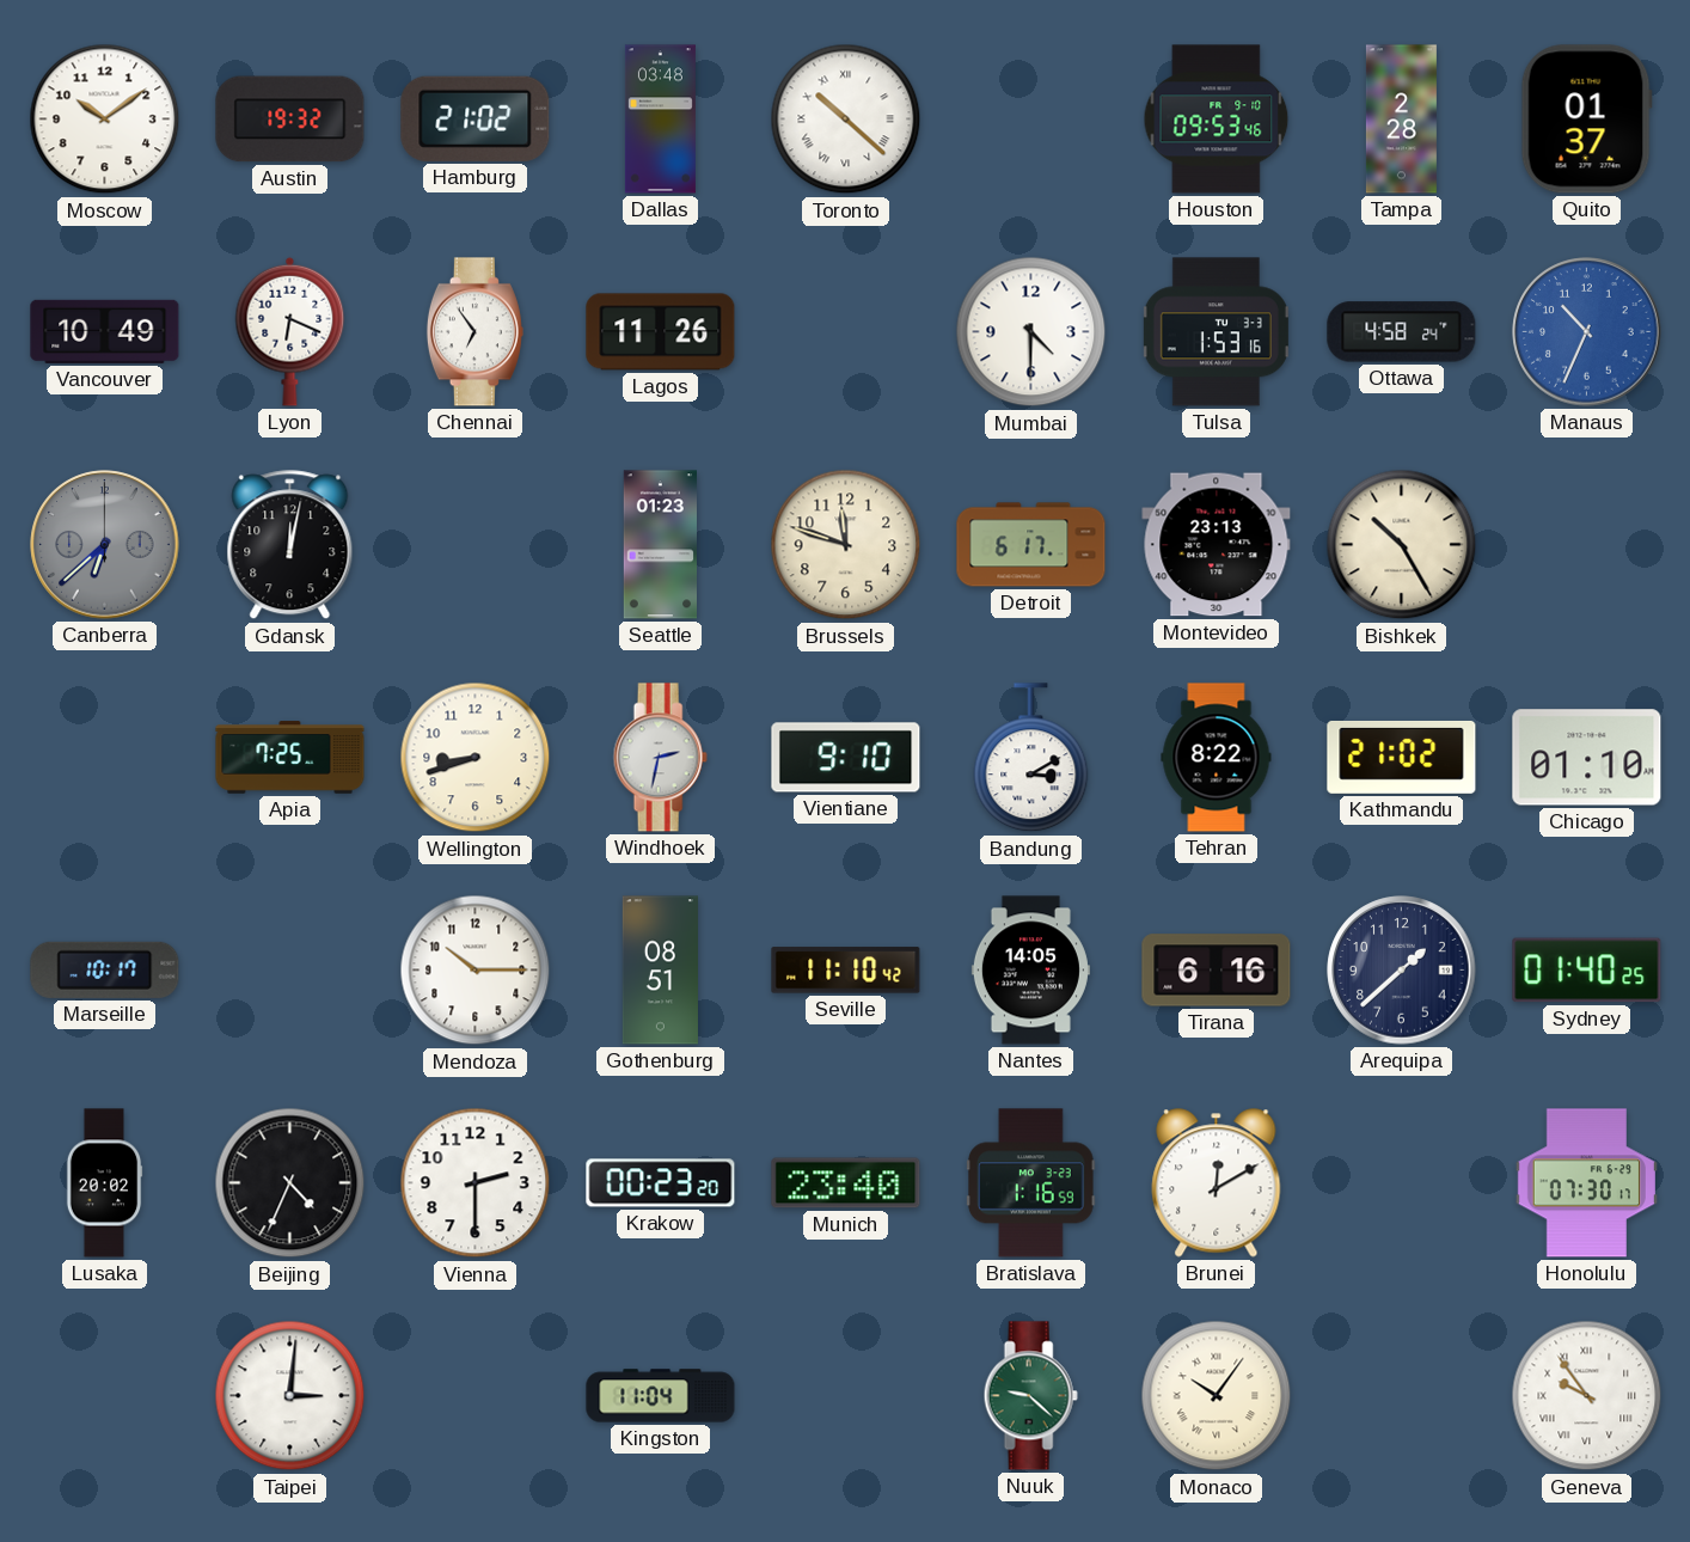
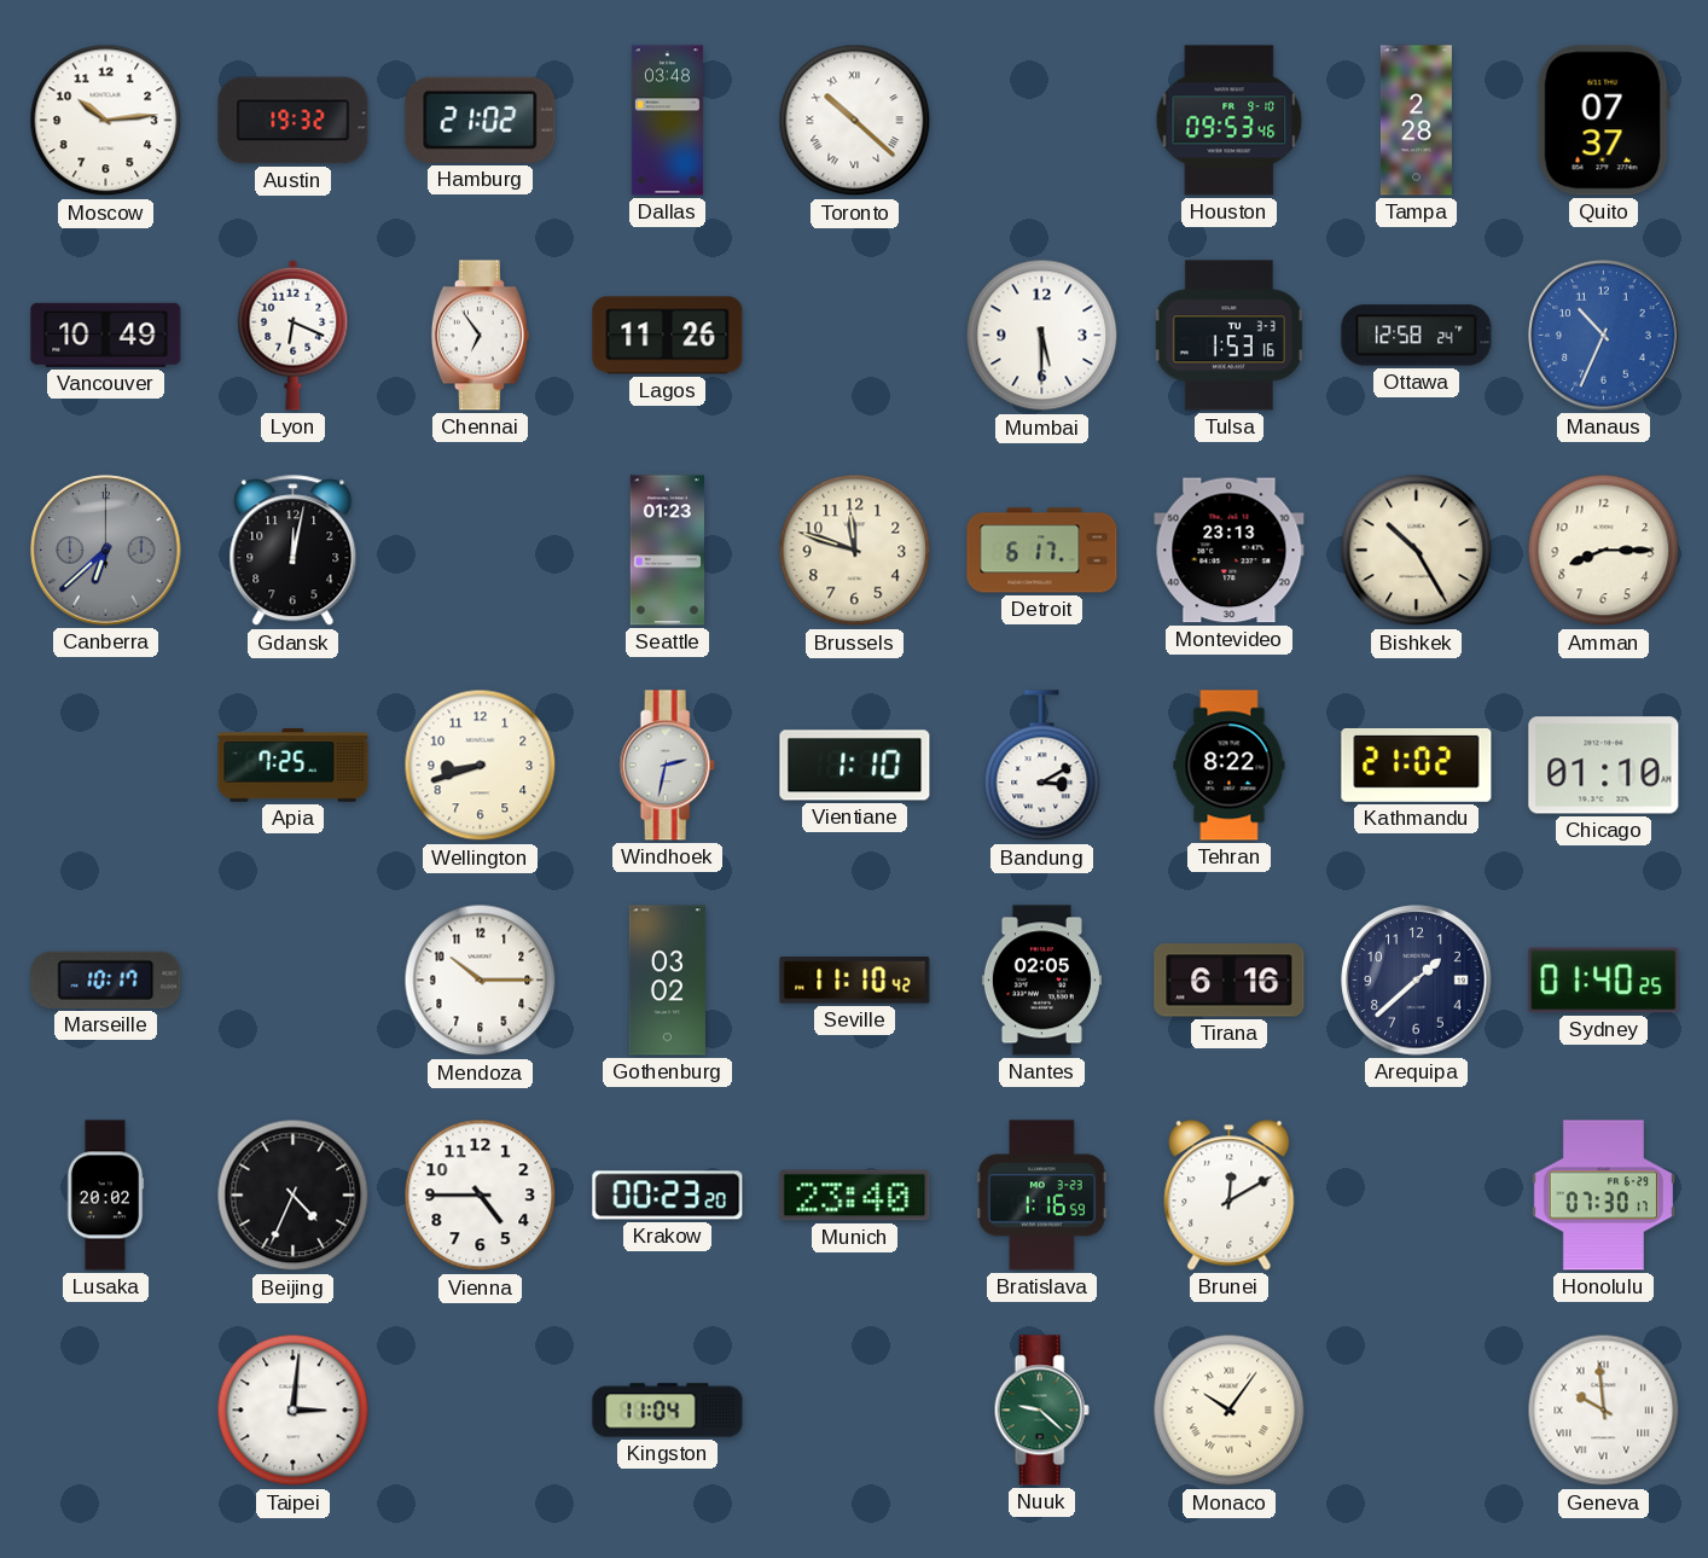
Moscow: 10:09 -> 10:14 (106, 121)
Quito: 01:37 -> 07:37 (1603, 121)
Mumbai: 4:30 -> 5:30 (1042, 336)
Ottawa: 4:58 -> 12:58 (1417, 336)
Amman: none -> 8:15 (1604, 551)
Vientiane: 9:10 -> 1:10 (855, 766)
Gothenburg: 08:51 -> 03:02 (667, 981)
Nantes: 14:05 -> 02:05 (1041, 981)
Vienna: 2:30 -> 4:45 (481, 1196)
Geneva: 9:54 -> 9:59 (1604, 1411)
